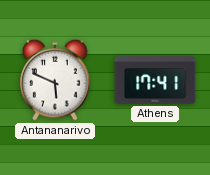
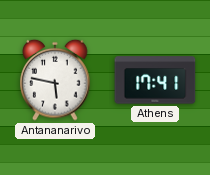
Antananarivo: 5:49 -> 5:47 (55, 80)
